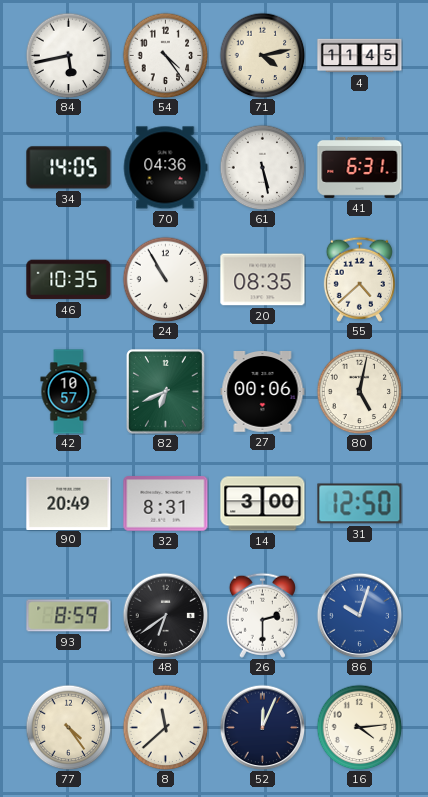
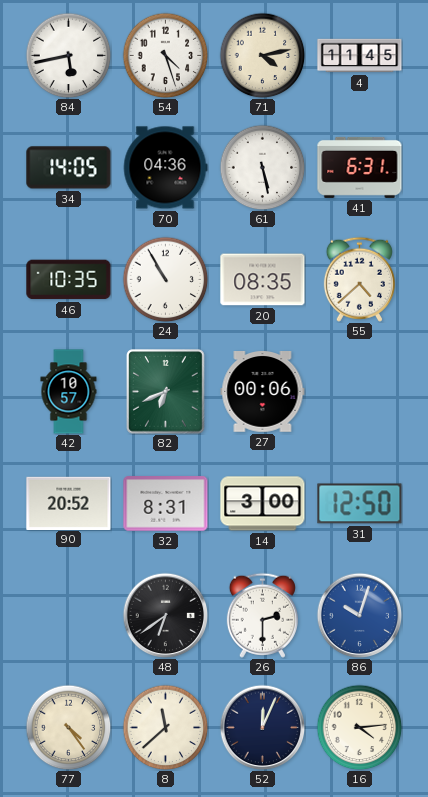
54: 4:24 -> 4:27 (165, 55)
80: 5:02 -> none (359, 391)
90: 20:49 -> 20:52 (69, 503)
93: 8:59 -> none (69, 616)
